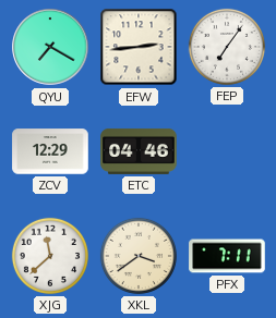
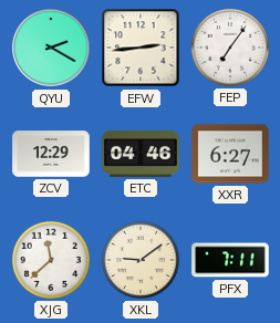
QYU: 7:20 -> 2:20 (51, 48)
XXR: none -> 6:27 (230, 154)
XKL: 3:39 -> 9:09 (141, 260)
